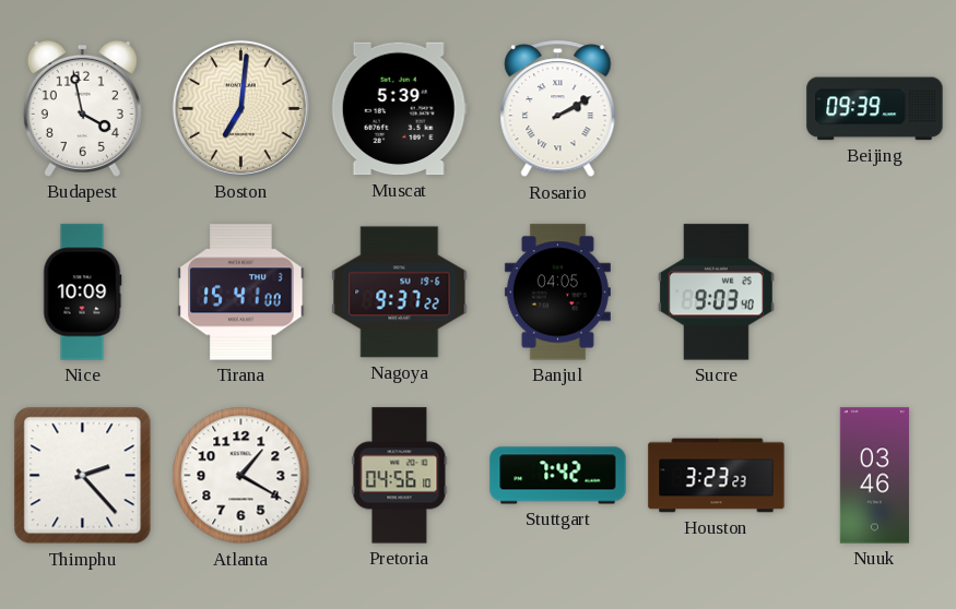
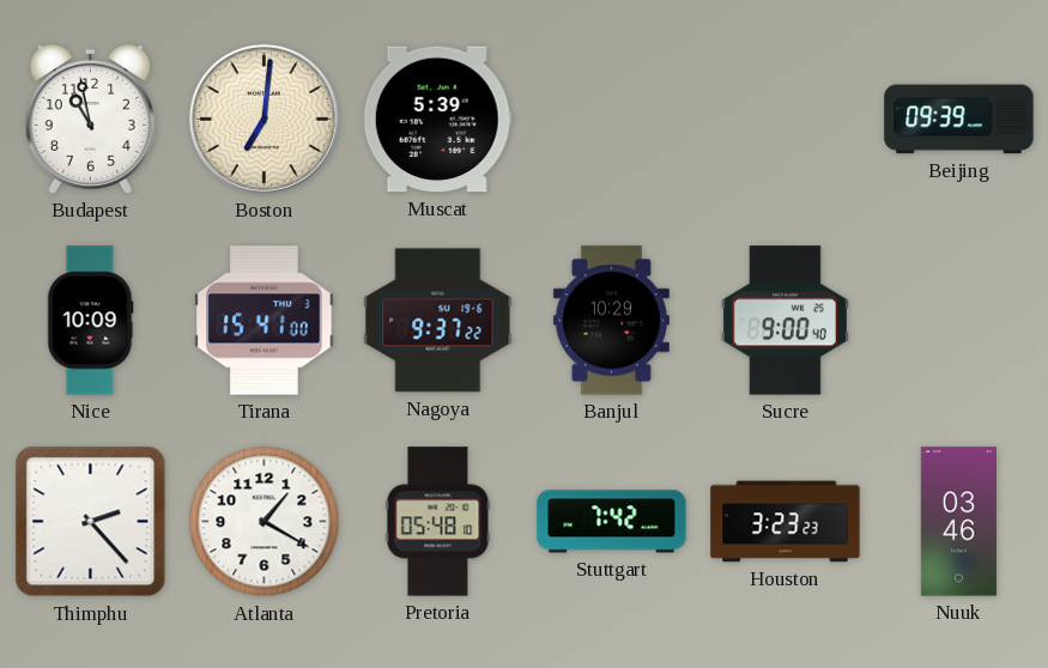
Budapest: 3:58 -> 10:58 (90, 119)
Rosario: 2:10 -> none (558, 109)
Banjul: 04:05 -> 10:29 (611, 321)
Sucre: 9:03 -> 9:00 (785, 321)
Pretoria: 04:56 -> 05:48 (438, 522)
